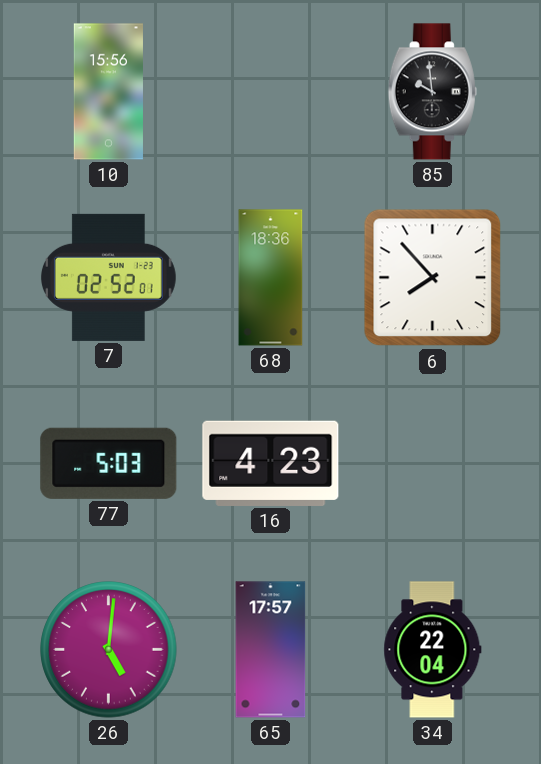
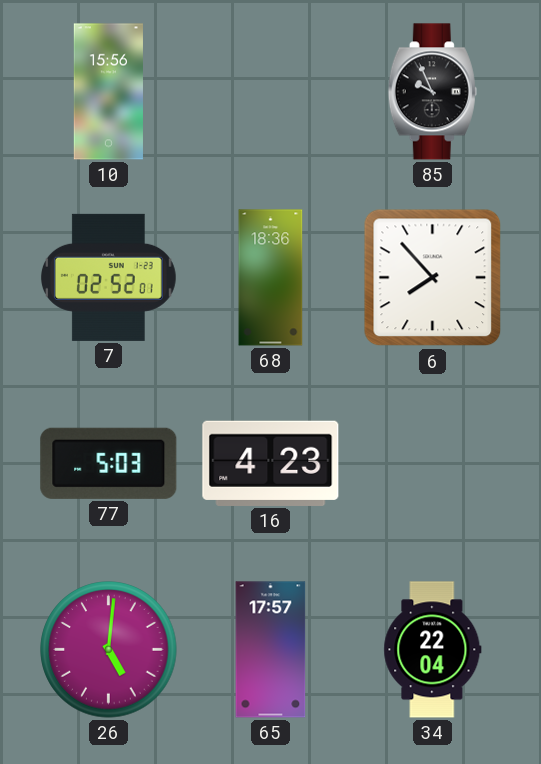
85: 9:59 -> 9:56 (432, 92)
